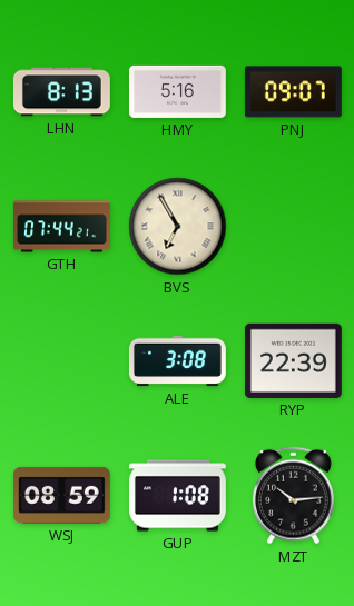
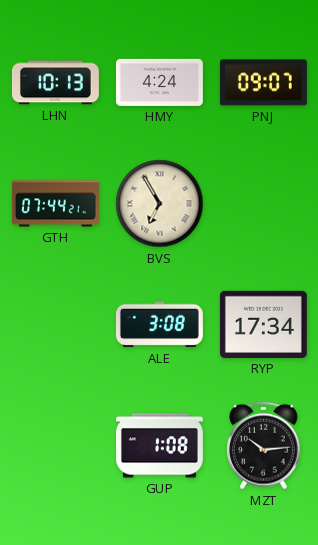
LHN: 8:13 -> 10:13 (55, 83)
HMY: 5:16 -> 4:24 (159, 82)
RYP: 22:39 -> 17:34 (263, 324)
WSJ: 08:59 -> none (61, 495)
